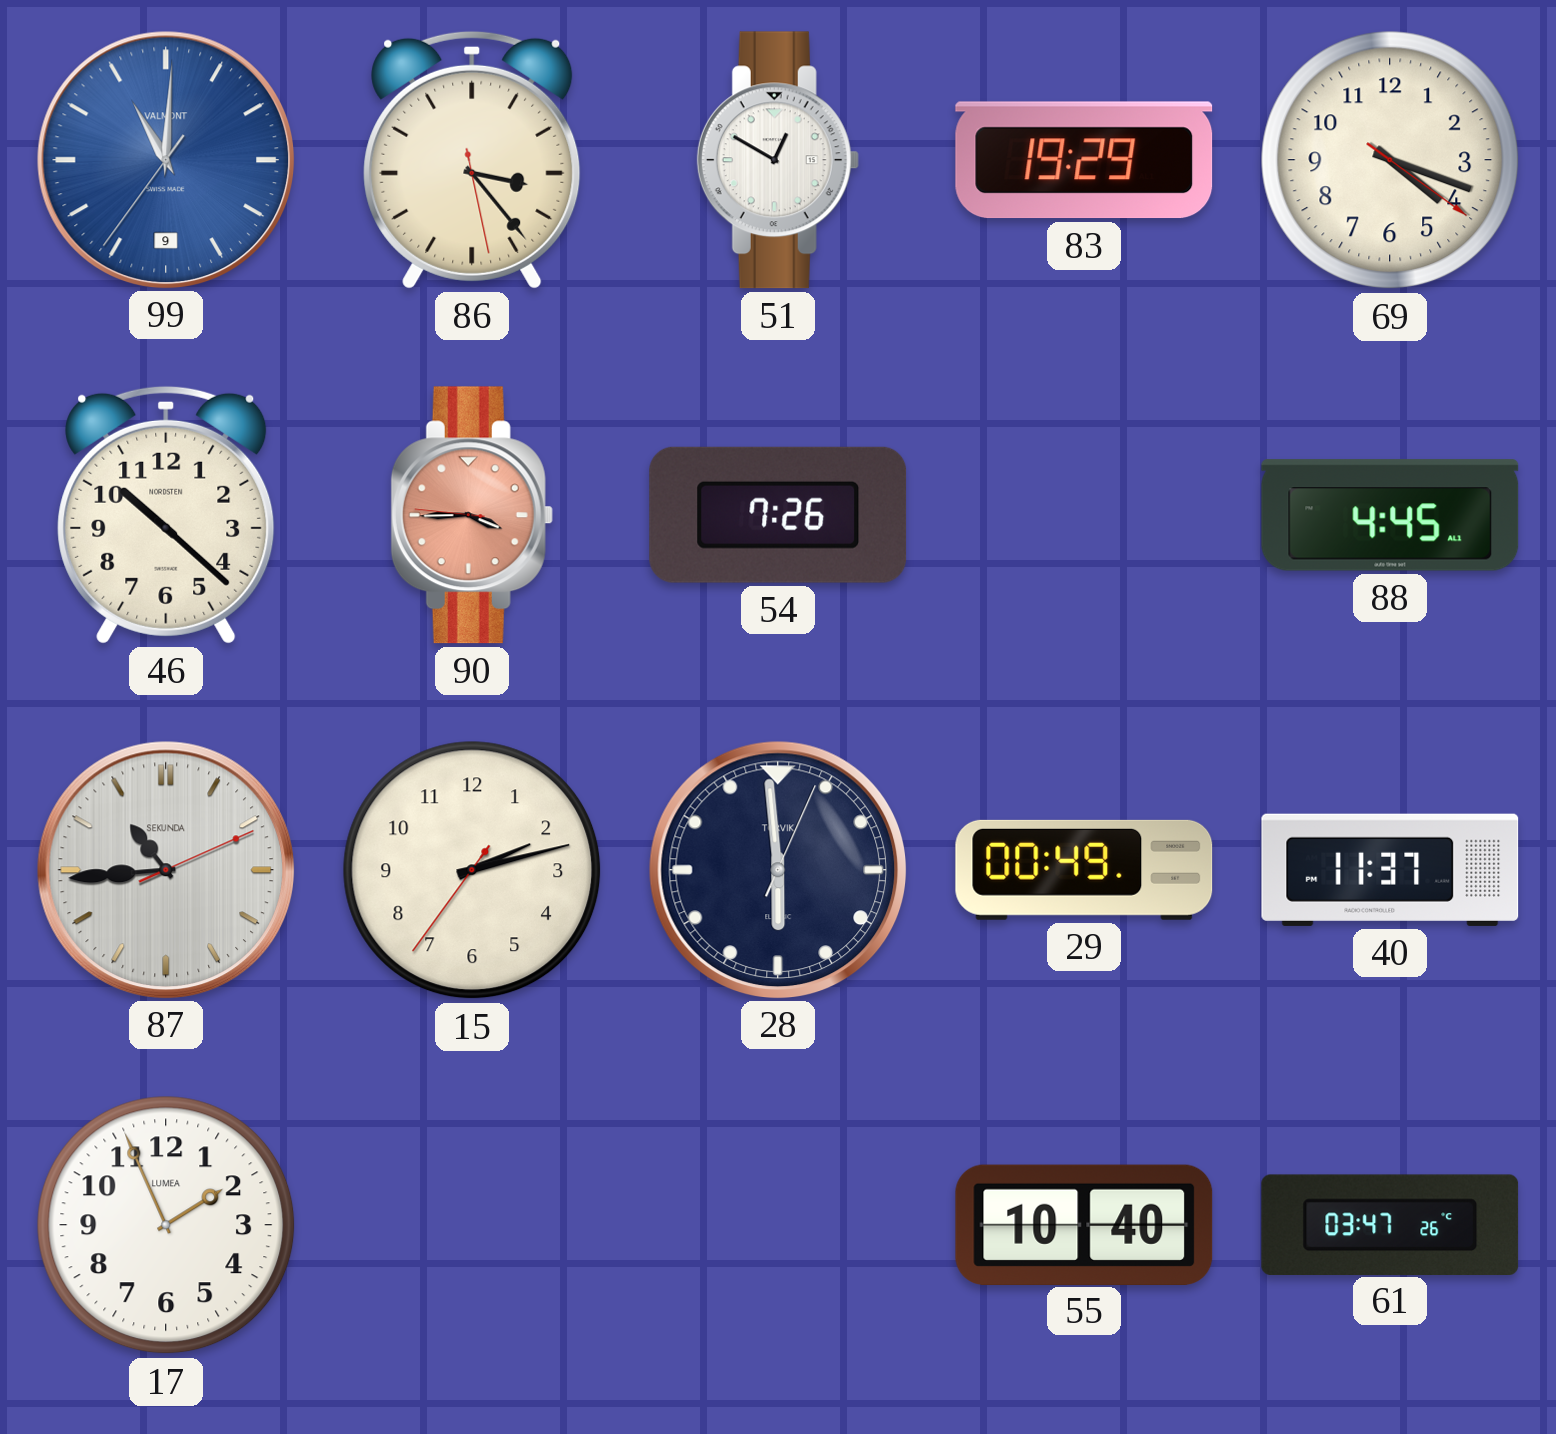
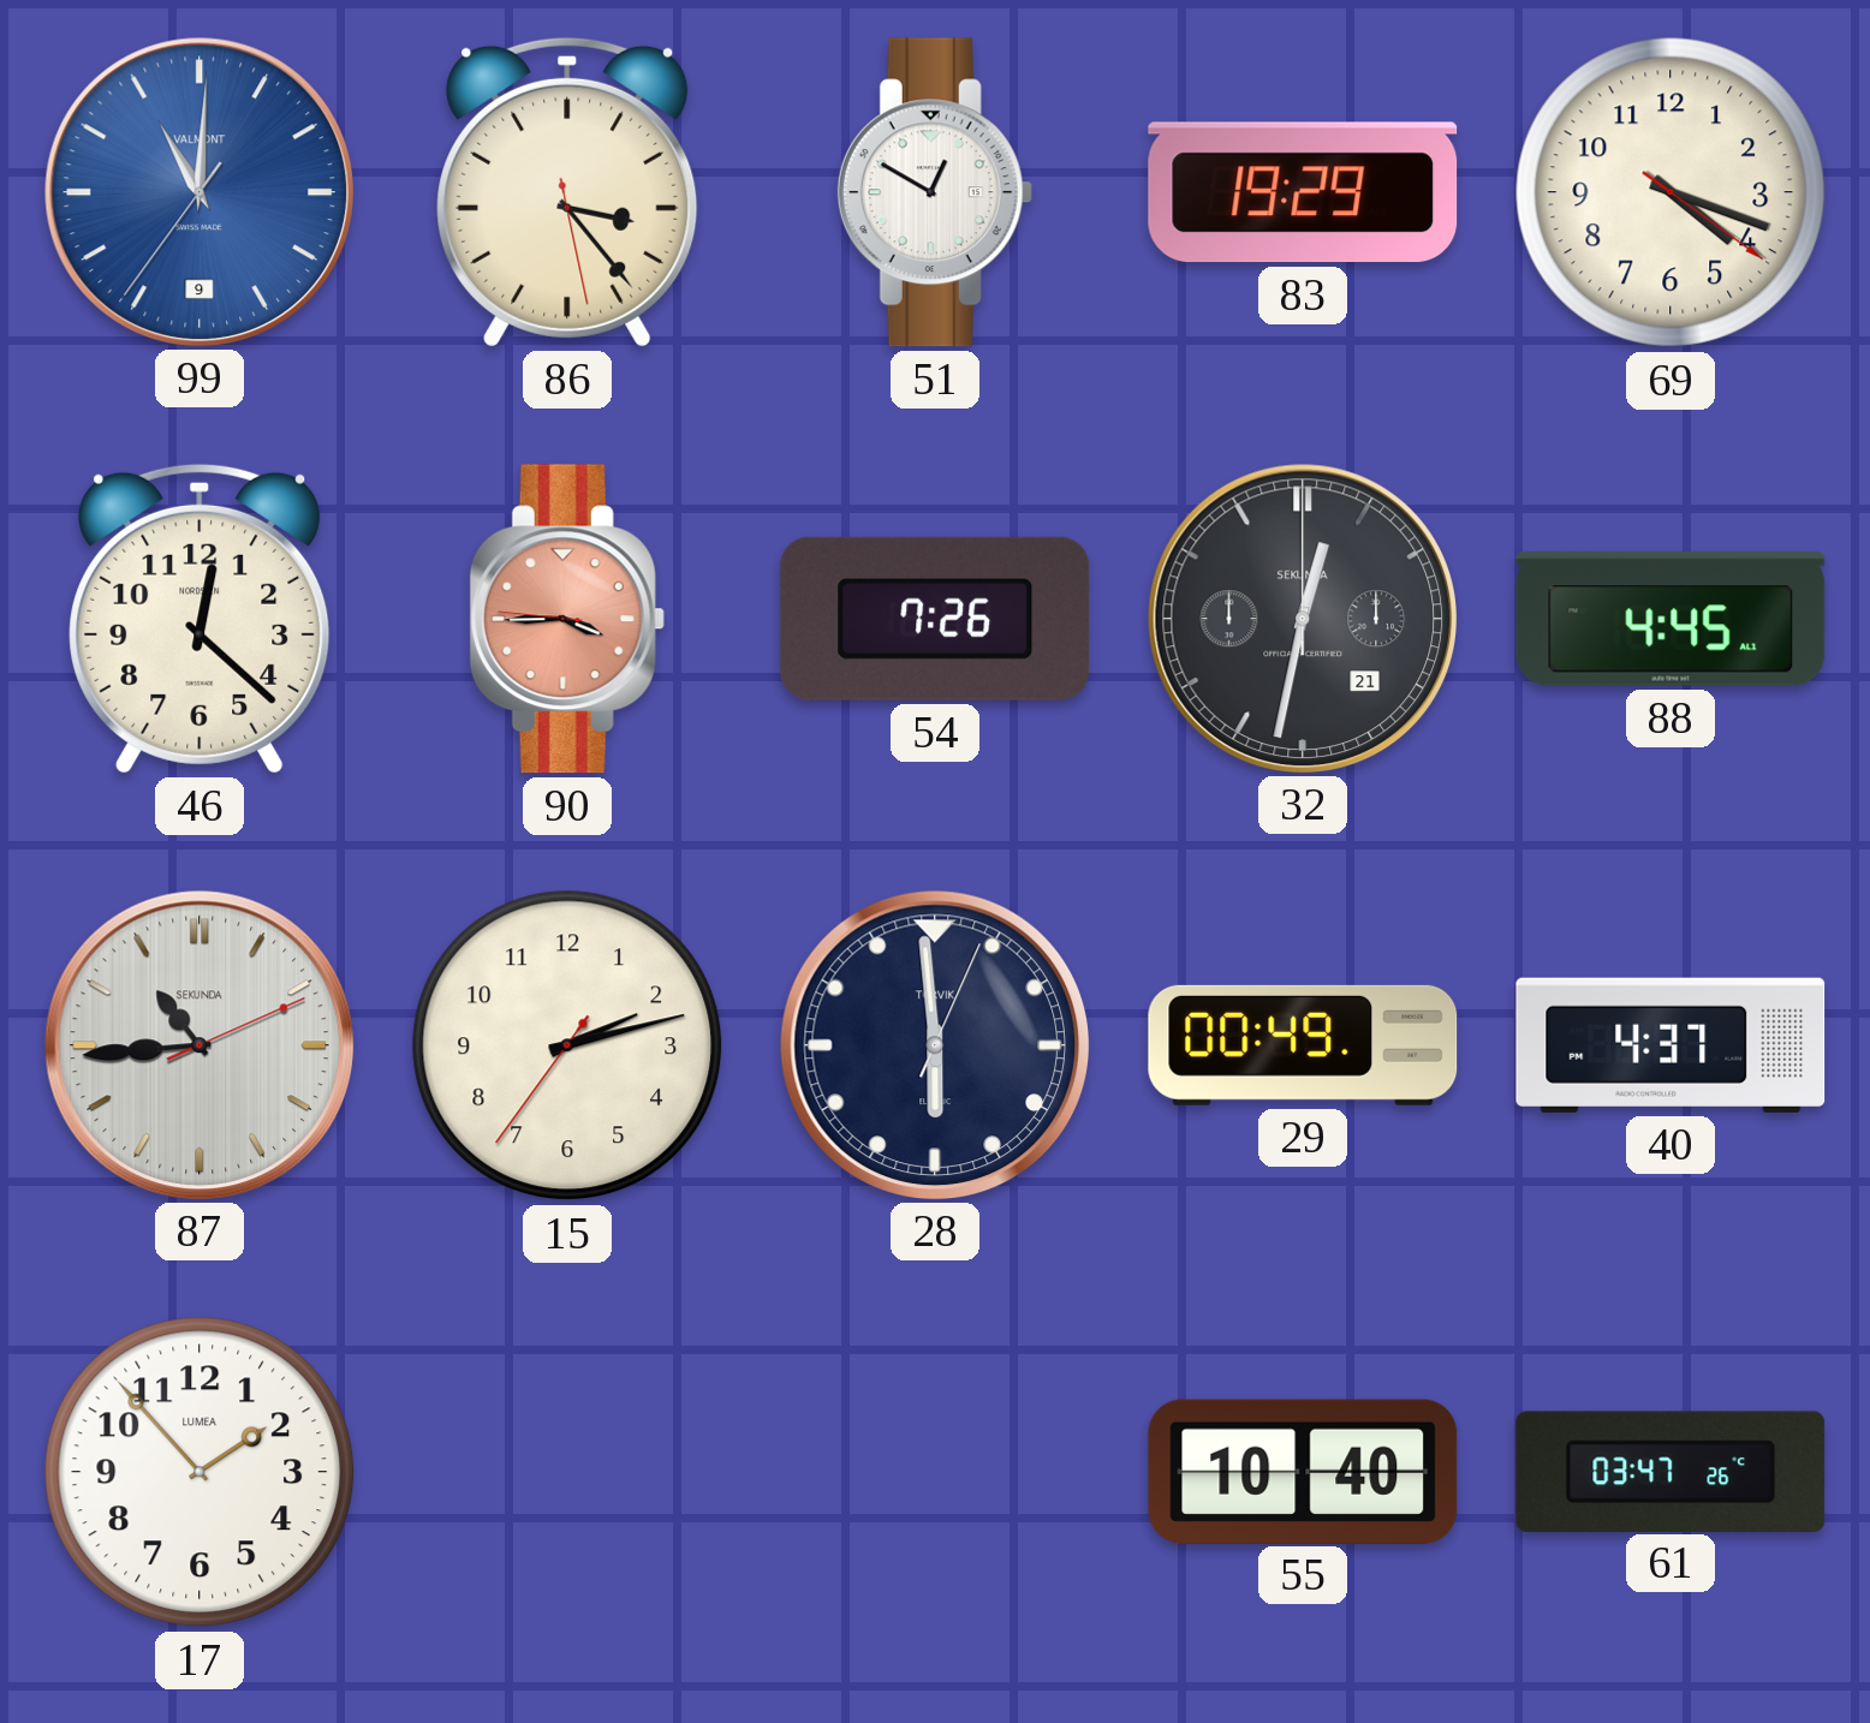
46: 10:22 -> 12:22 (199, 619)
32: none -> 12:32 (1302, 618)
40: 11:37 -> 4:37 (1671, 1045)
17: 1:56 -> 1:53 (199, 1472)
